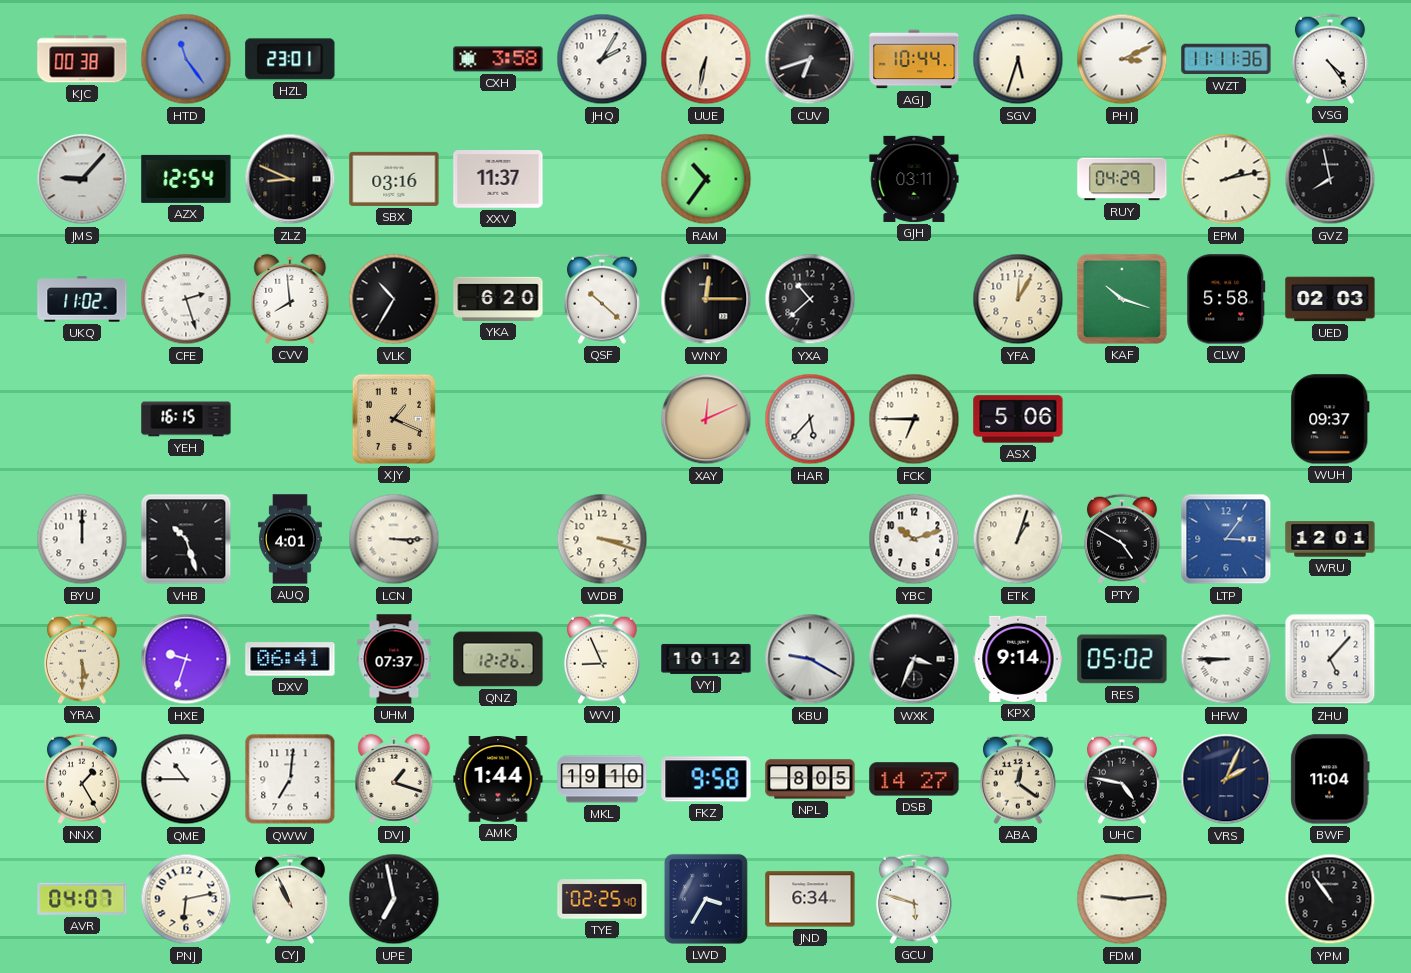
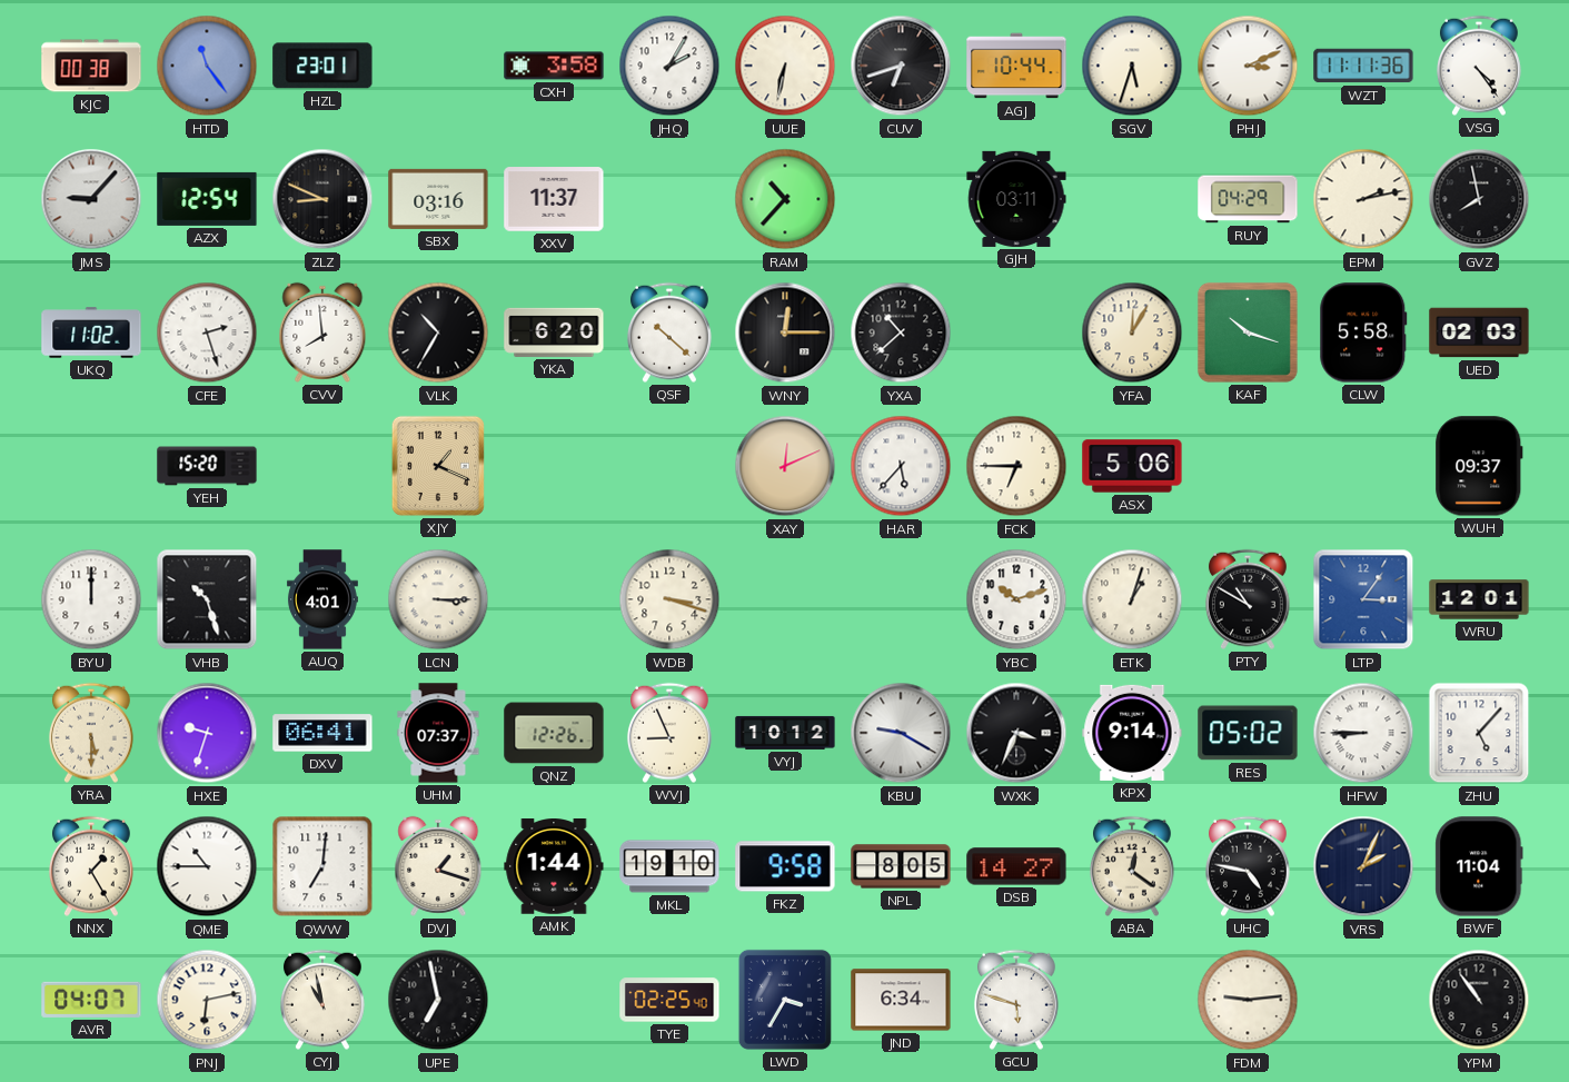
RAM: 10:36 -> 10:37 (785, 199)
YEH: 16:15 -> 15:20 (207, 466)
PTY: 4:50 -> 10:50 (1248, 599)
CYJ: 10:56 -> 10:58 (322, 1000)
